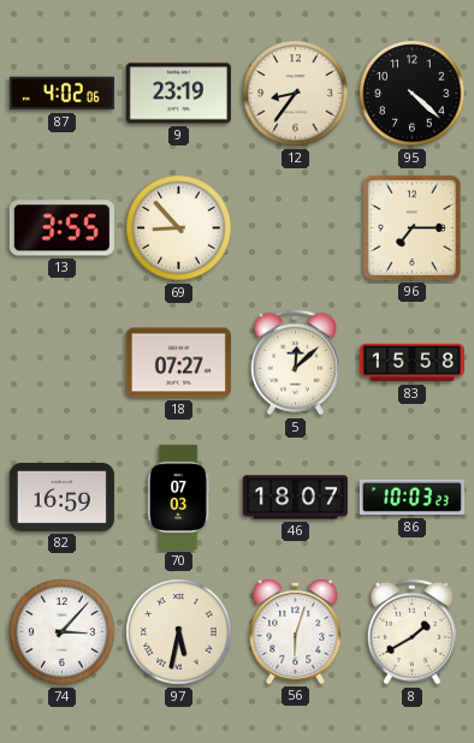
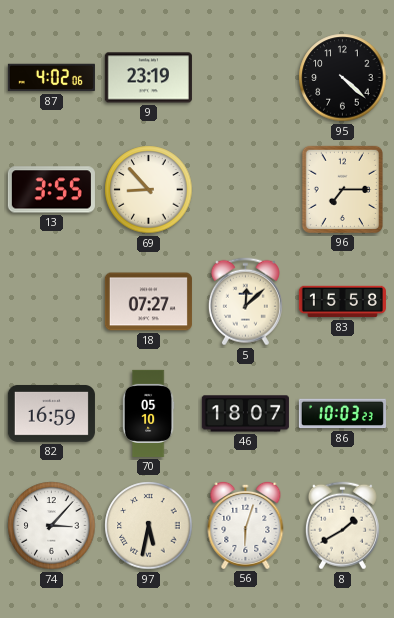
12: 8:36 -> none (296, 94)
70: 07:03 -> 05:10 (148, 413)
